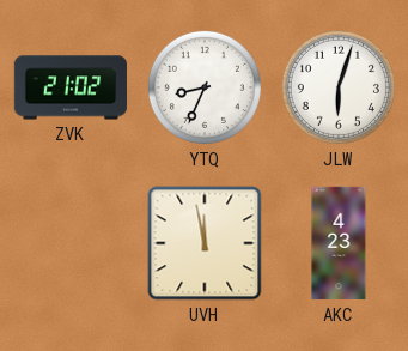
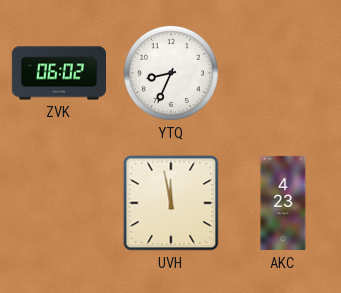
ZVK: 21:02 -> 06:02 (58, 73)
JLW: 6:03 -> none (339, 87)
